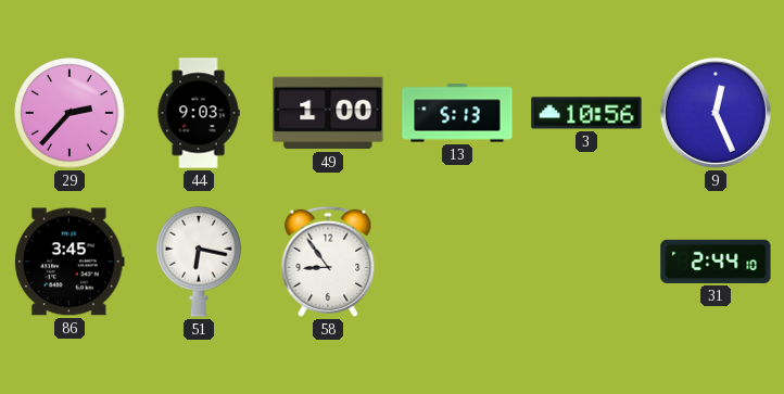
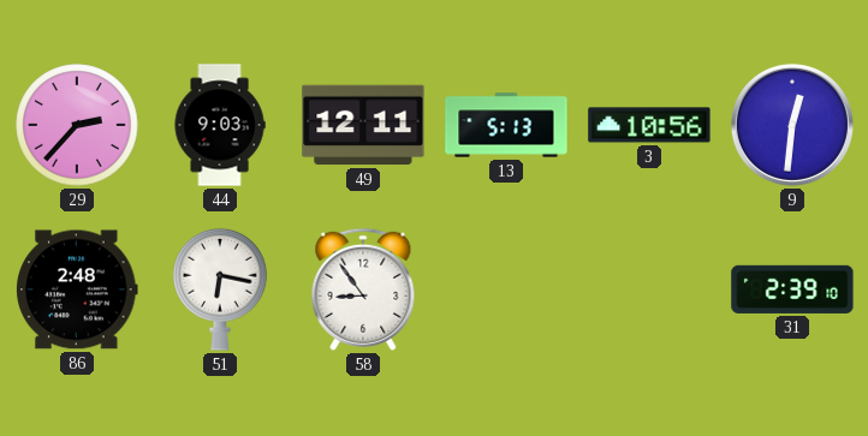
49: 1:00 -> 12:11 (363, 125)
9: 12:26 -> 12:31 (792, 125)
86: 3:45 -> 2:48 (77, 289)
31: 2:44 -> 2:39 (792, 289)
